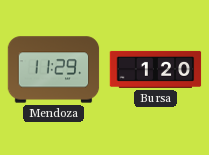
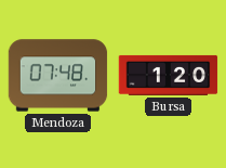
Mendoza: 11:29 -> 07:48 (58, 76)
